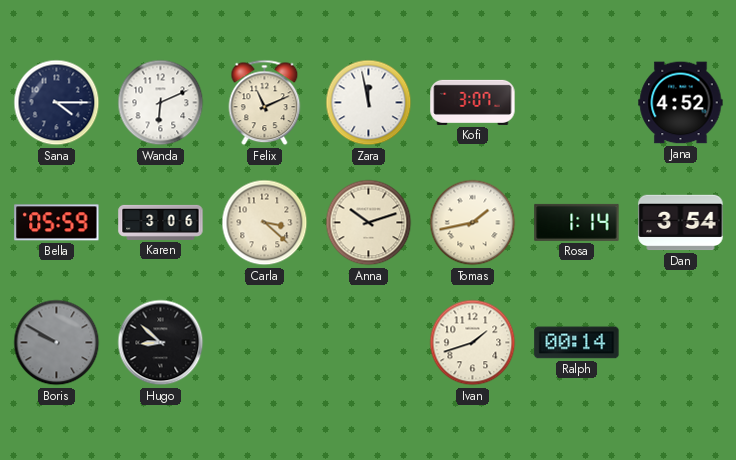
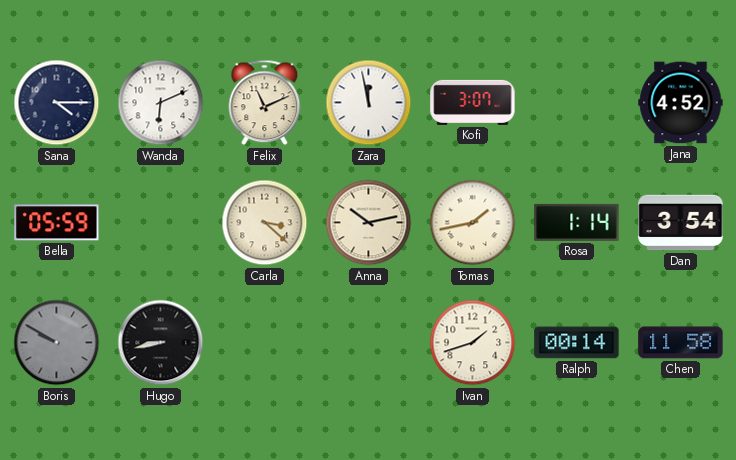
Karen: 3:06 -> none (161, 222)
Anna: 10:12 -> 10:13 (369, 223)
Hugo: 8:52 -> 8:43 (161, 343)
Chen: none -> 11:58 (681, 343)
